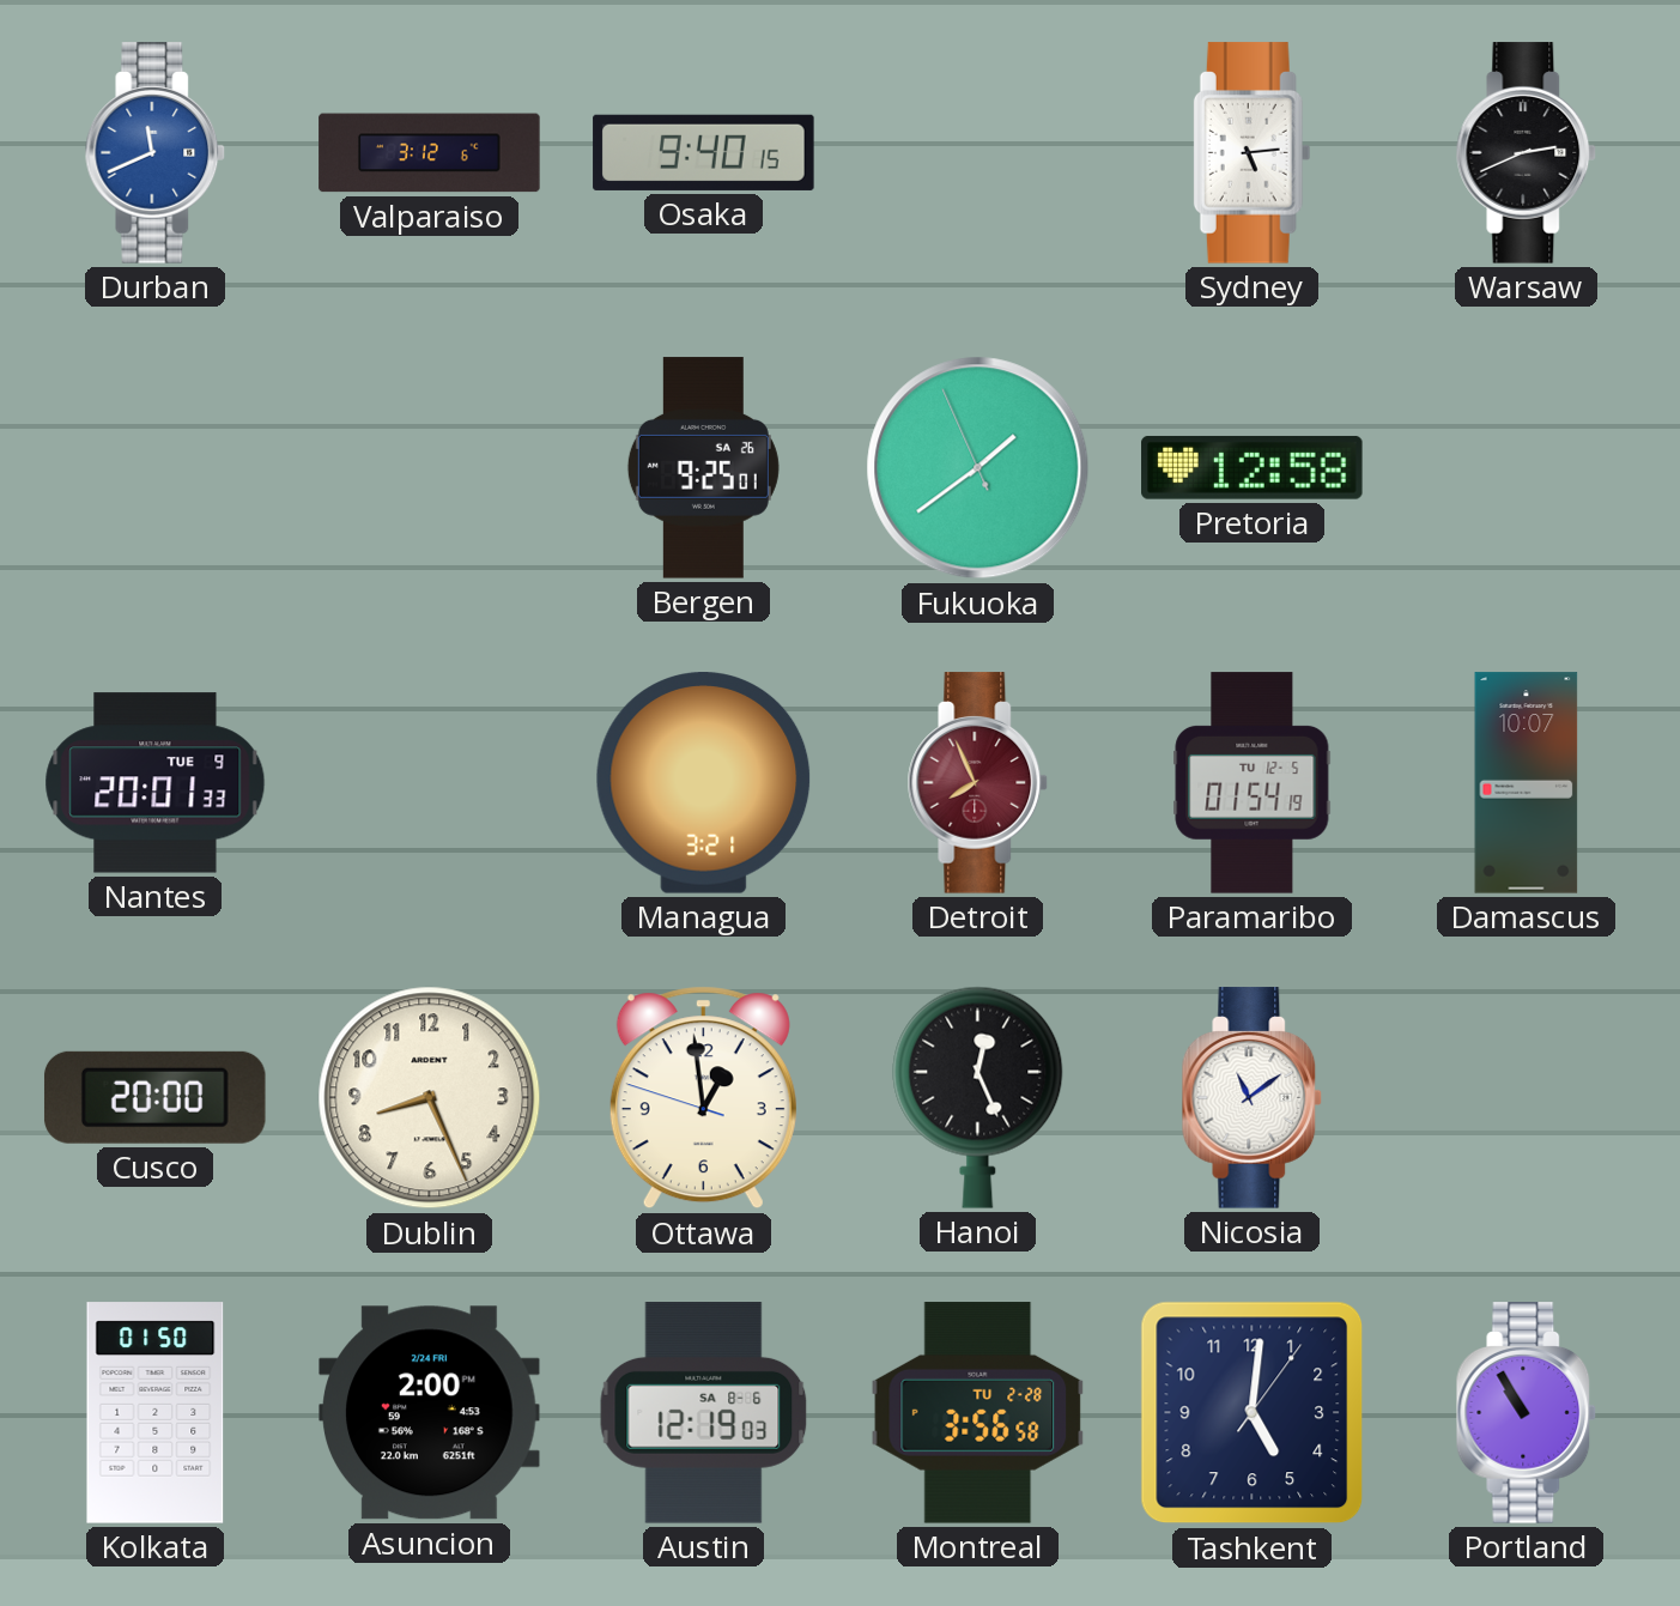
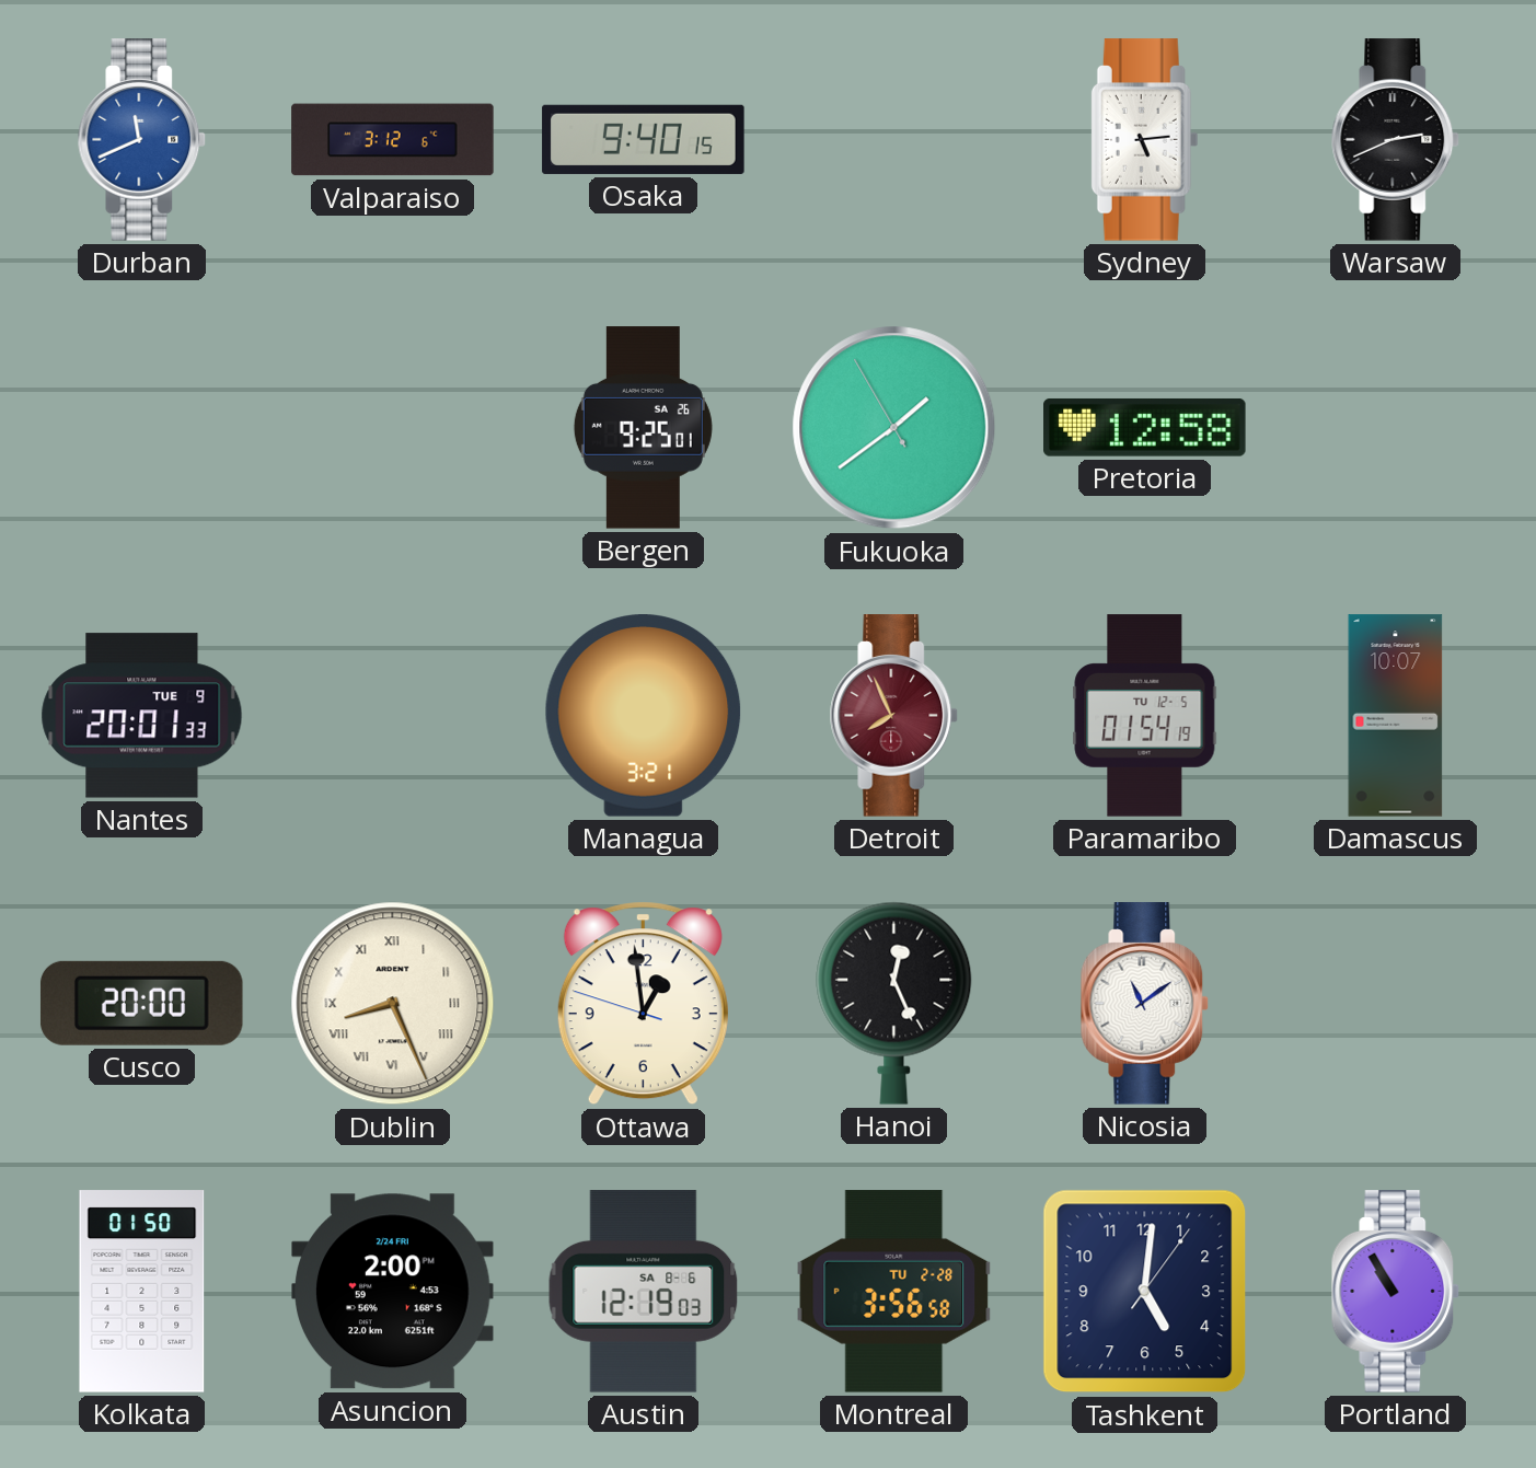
Fukuoka: 1:38:56 -> 1:38:55 (894, 428)
Dublin numerals: Arabic -> Roman (393, 1004)
